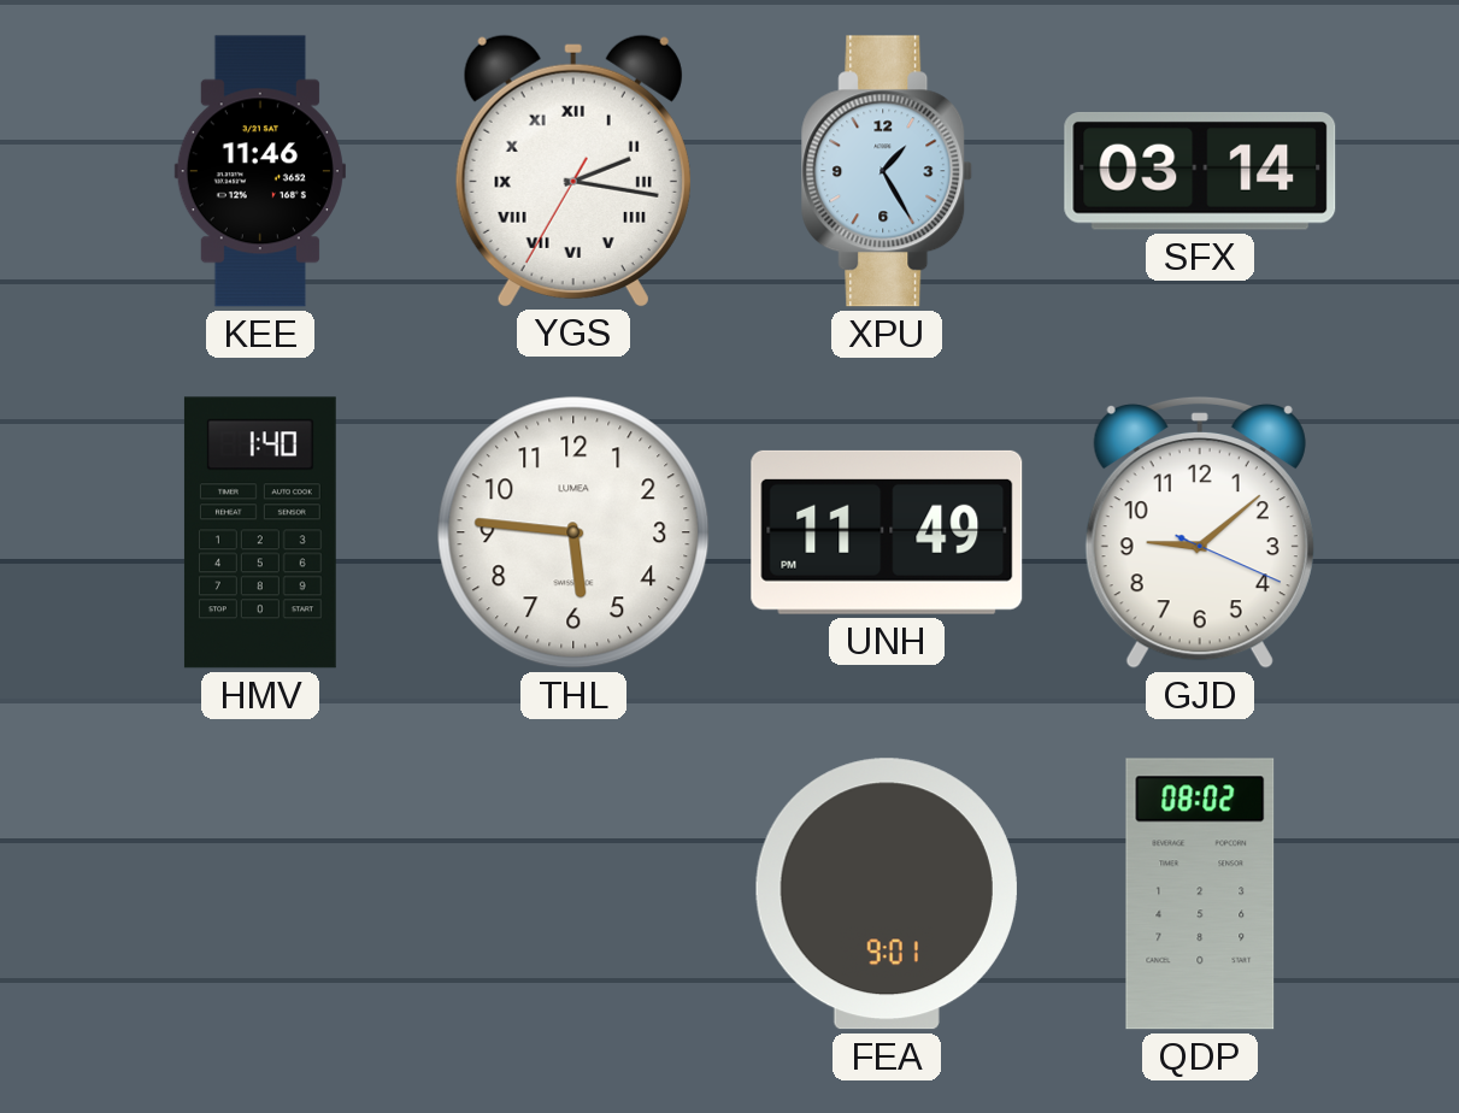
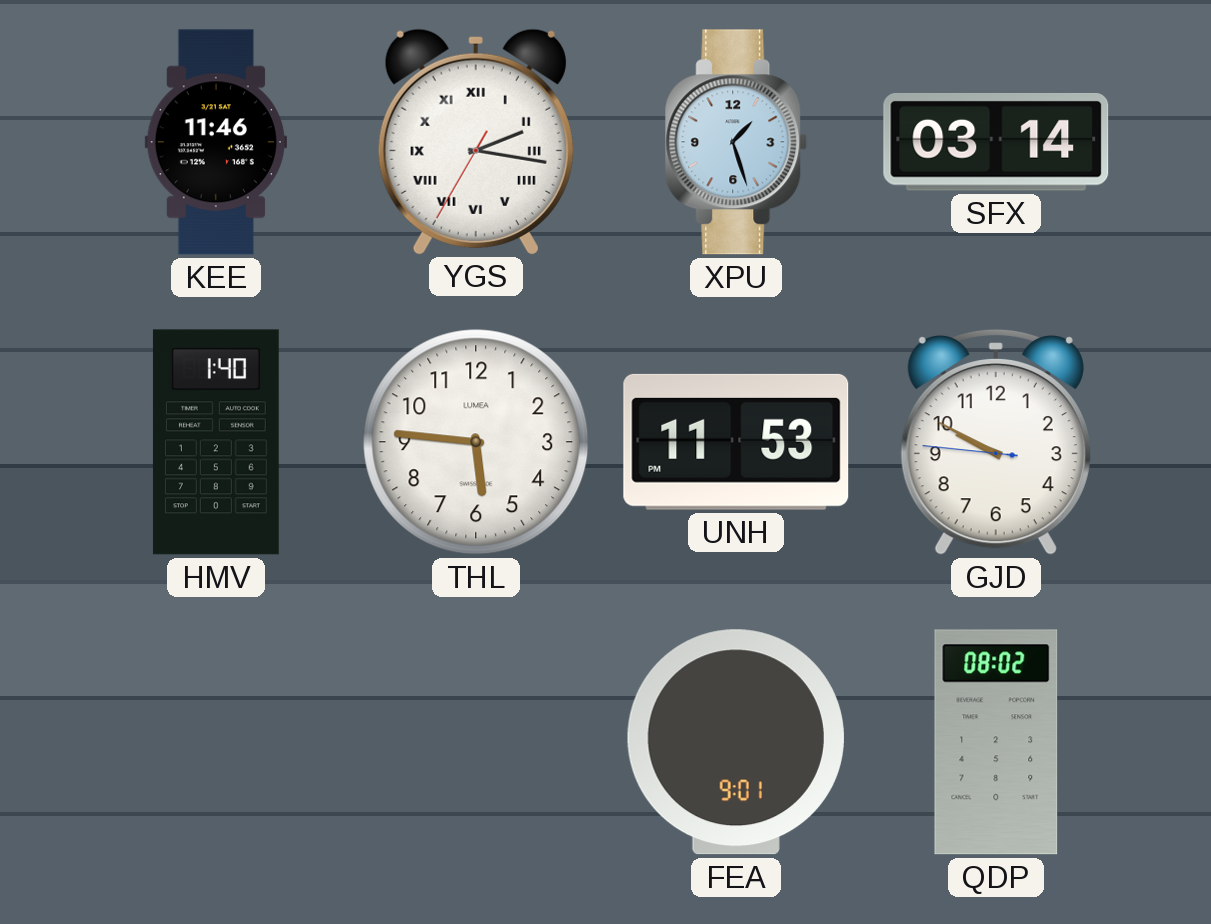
XPU: 1:25 -> 1:27 (736, 142)
UNH: 11:49 -> 11:53 (736, 442)
GJD: 9:08 -> 9:49 (996, 442)
